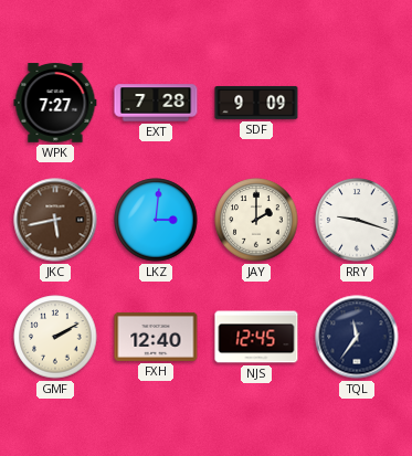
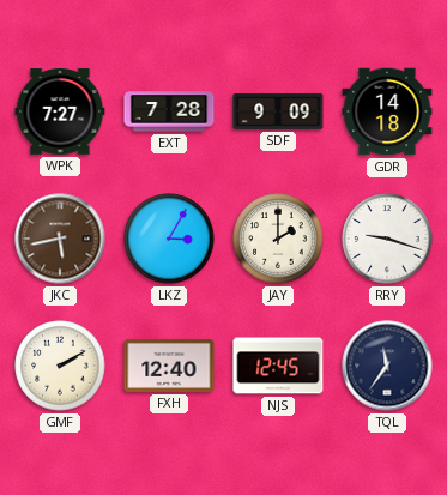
GDR: none -> 14:18 (387, 111)
LKZ: 3:01 -> 3:05 (169, 239)
